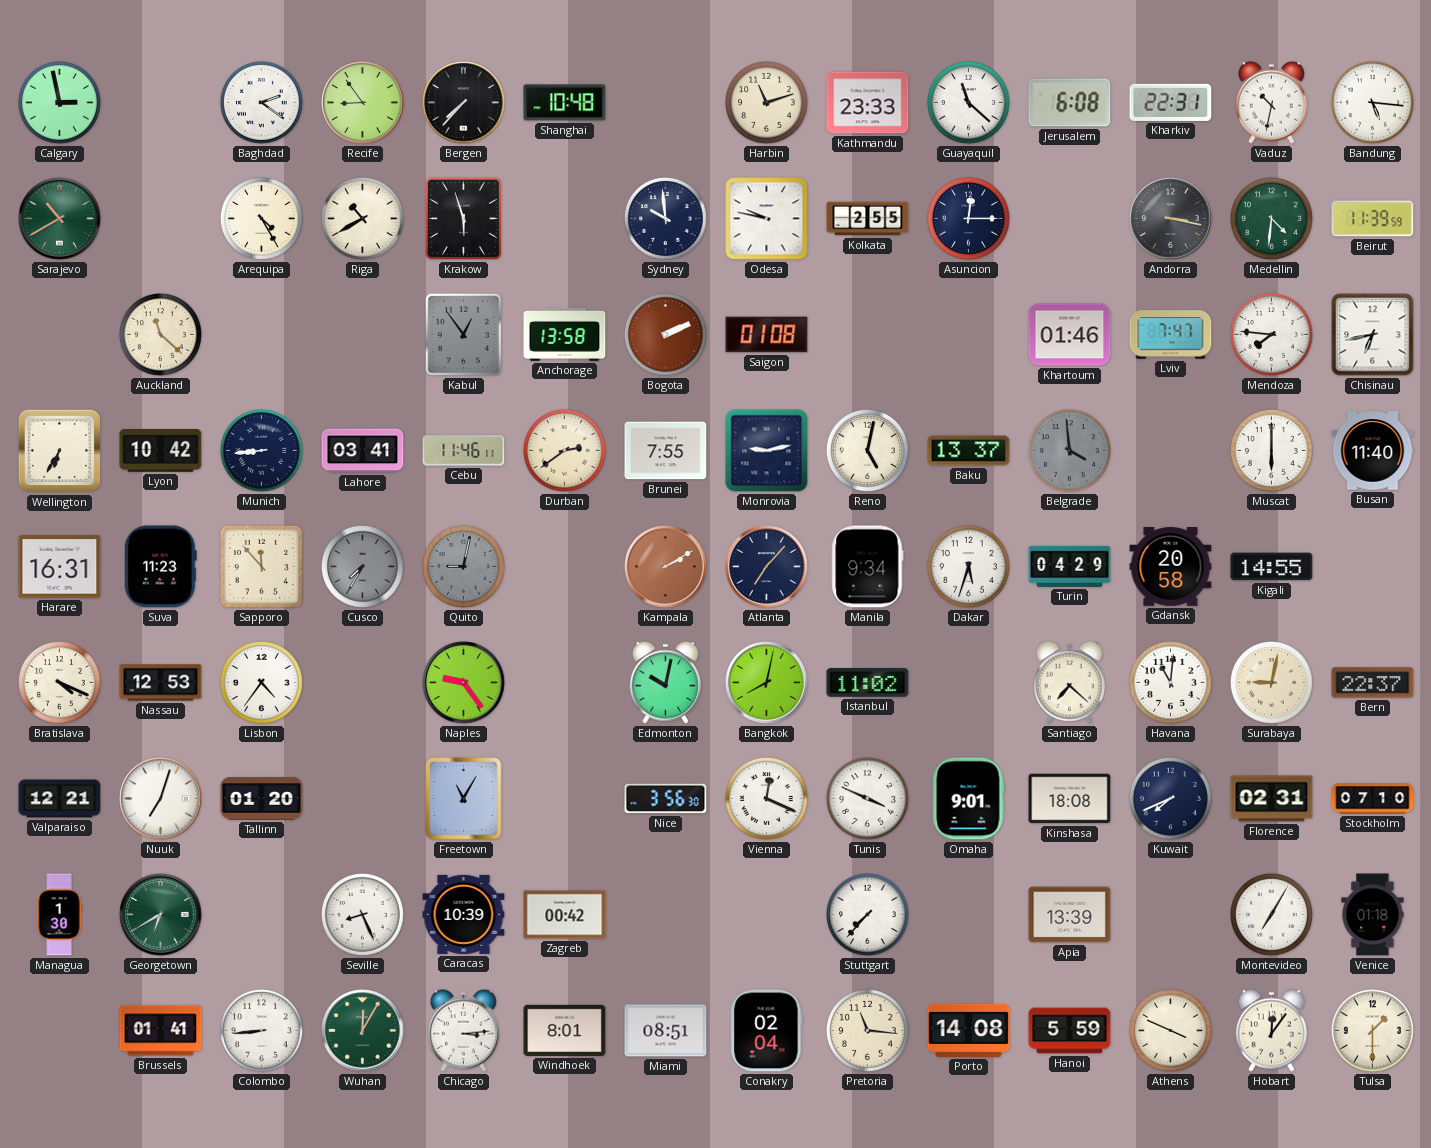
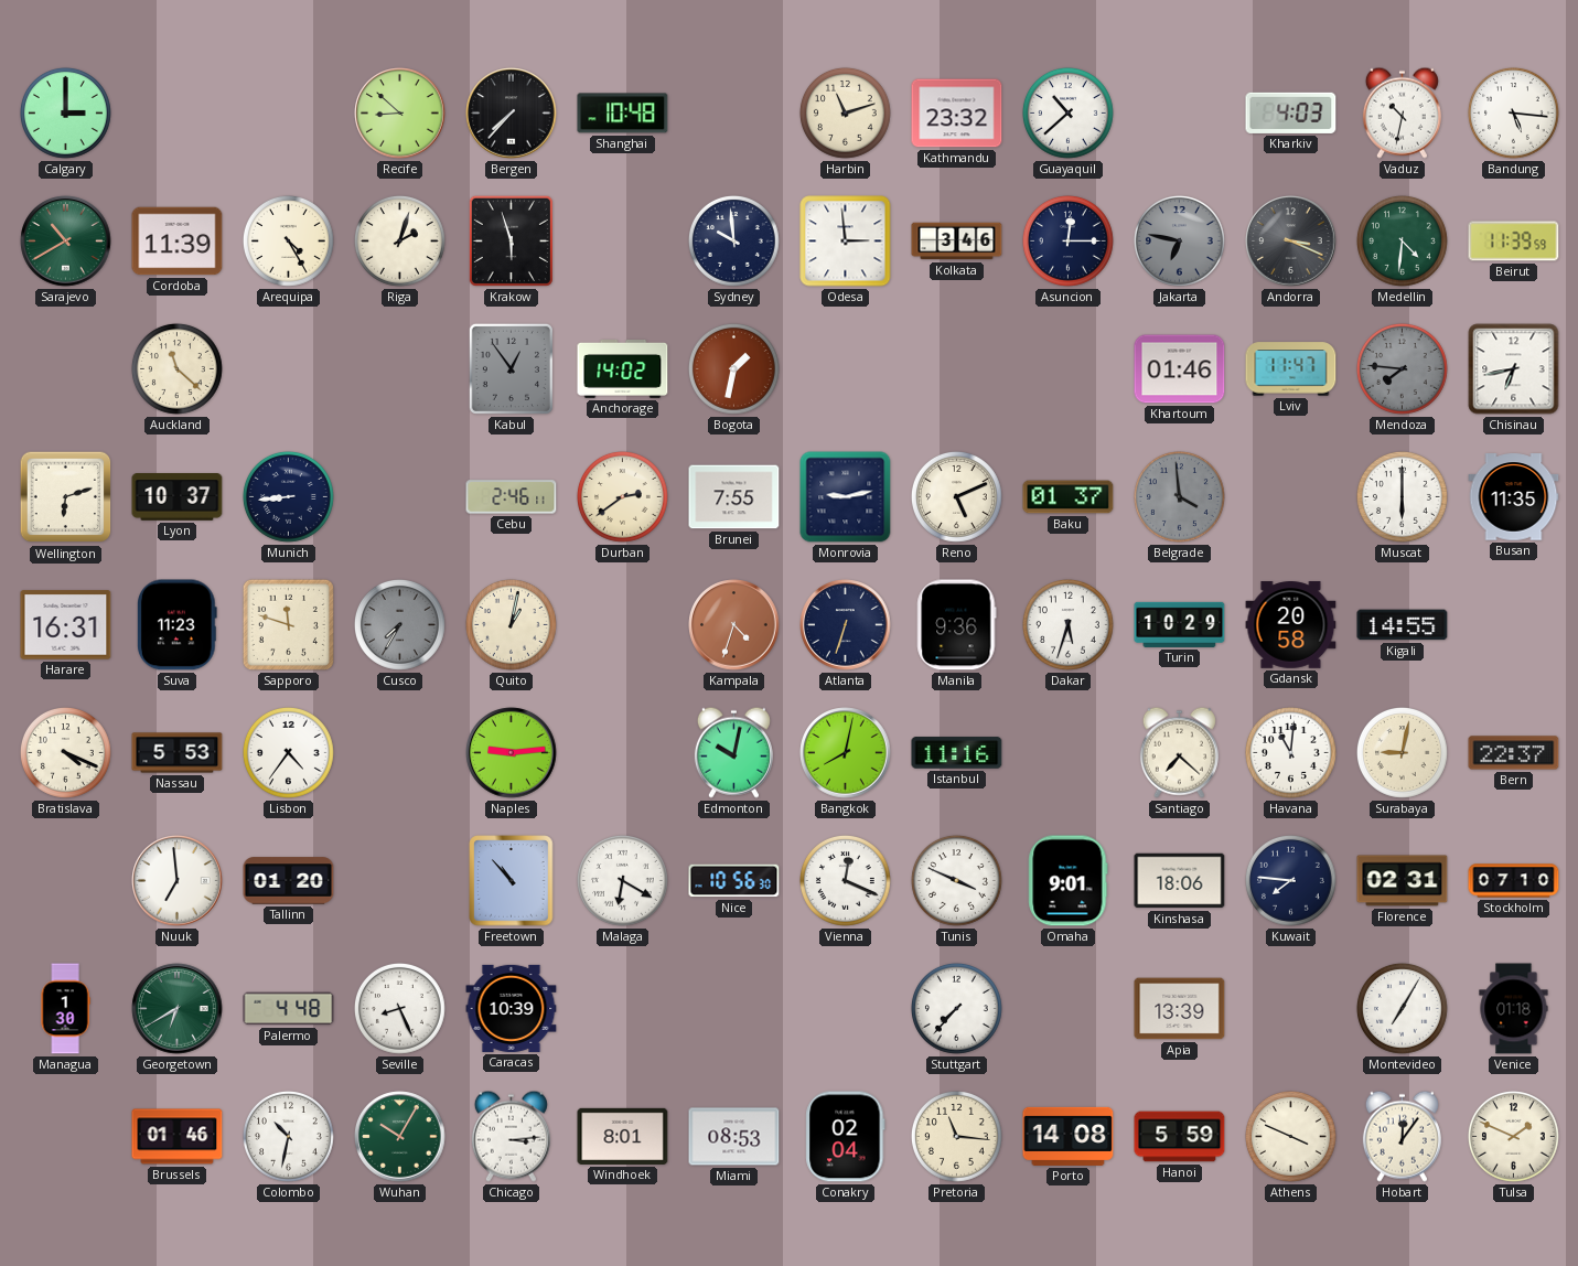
Calgary: 2:58 -> 3:00 (66, 114)
Baghdad: 2:21 -> none (262, 103)
Recife: 8:54 -> 8:52 (400, 114)
Kathmandu: 23:33 -> 23:32 (957, 114)
Guayaquil: 11:22 -> 10:38 (1069, 114)
Jerusalem: 6:08 -> none (1070, 103)
Kharkiv: 22:31 -> 4:03 (1291, 112)
Cordoba: none -> 11:39 (178, 242)
Riga: 10:40 -> 2:03 (400, 242)
Odesa: 9:47 -> 2:59 (846, 242)
Kolkata: 2:55 -> 3:46 (957, 242)
Jakarta: none -> 6:47 (1180, 242)
Andorra: 3:17 -> 3:19 (1291, 242)
Anchorage: 13:58 -> 14:02 (623, 368)
Bogota: 2:11 -> 1:32 (734, 369)
Saigon: 01:08 -> none (767, 335)
Lviv: 7:47 -> 11:47 (1291, 369)
Mendoza dial: white -> grey (1403, 369)
Wellington: 6:35 -> 6:12 (66, 497)
Lyon: 10:42 -> 10:37 (178, 497)
Lahore: 03:41 -> none (363, 451)
Cebu: 11:46 -> 2:46 (512, 497)
Reno: 5:02 -> 5:11 (957, 497)
Baku: 13:37 -> 01:37 (1069, 497)
Busan: 11:40 -> 11:35 (1514, 497)
Sapporo: 11:53 -> 11:48 (288, 624)
Quito: 9:02 -> 1:02 (512, 625)
Quito dial: grey -> cream (512, 625)
Kampala: 2:10 -> 4:33 (734, 625)
Atlanta: 7:07 -> 6:33 (846, 625)
Manila: 9:34 -> 9:36 (957, 625)
Turin: 04:29 -> 10:29 (1180, 624)
Nassau: 12:53 -> 5:53 (178, 753)
Naples: 9:24 -> 9:14 (512, 753)
Istanbul: 11:02 -> 11:16 (957, 753)
Valparaiso: 12:21 -> none (60, 799)
Nuuk: 7:03 -> 6:59 (178, 881)
Freetown: 11:05 -> 10:53 (512, 881)
Malaga: none -> 6:20 (623, 881)
Nice: 3:56 -> 10:56 (734, 881)
Kinshasa: 18:08 -> 18:06 (1180, 881)
Kuwait: 7:41 -> 7:46 (1291, 881)
Palermo: none -> 4:48 (289, 1009)
Zagreb: 00:42 -> none (565, 915)
Brussels: 01:41 -> 01:46 (178, 1137)
Colombo: 8:44 -> 10:32 (289, 1137)
Wuhan: 12:05 -> 10:05 (400, 1137)
Miami: 08:51 -> 08:53 (734, 1137)
Tulsa: 1:30 -> 1:49 (1514, 1137)
